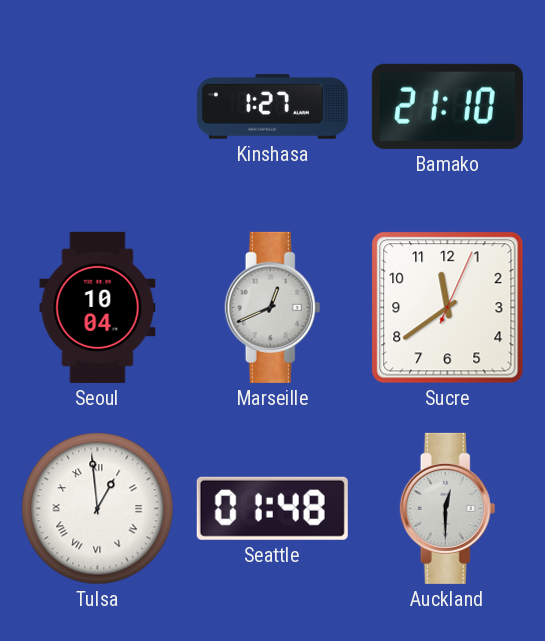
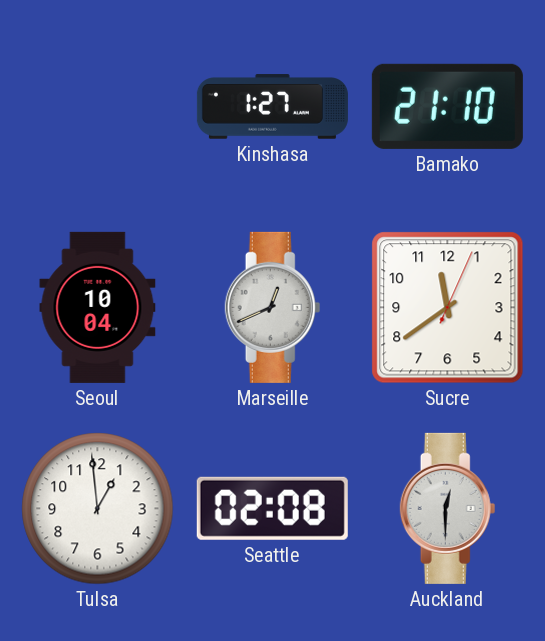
Tulsa numerals: Roman -> Arabic (98, 509)
Seattle: 01:48 -> 02:08 (272, 508)
